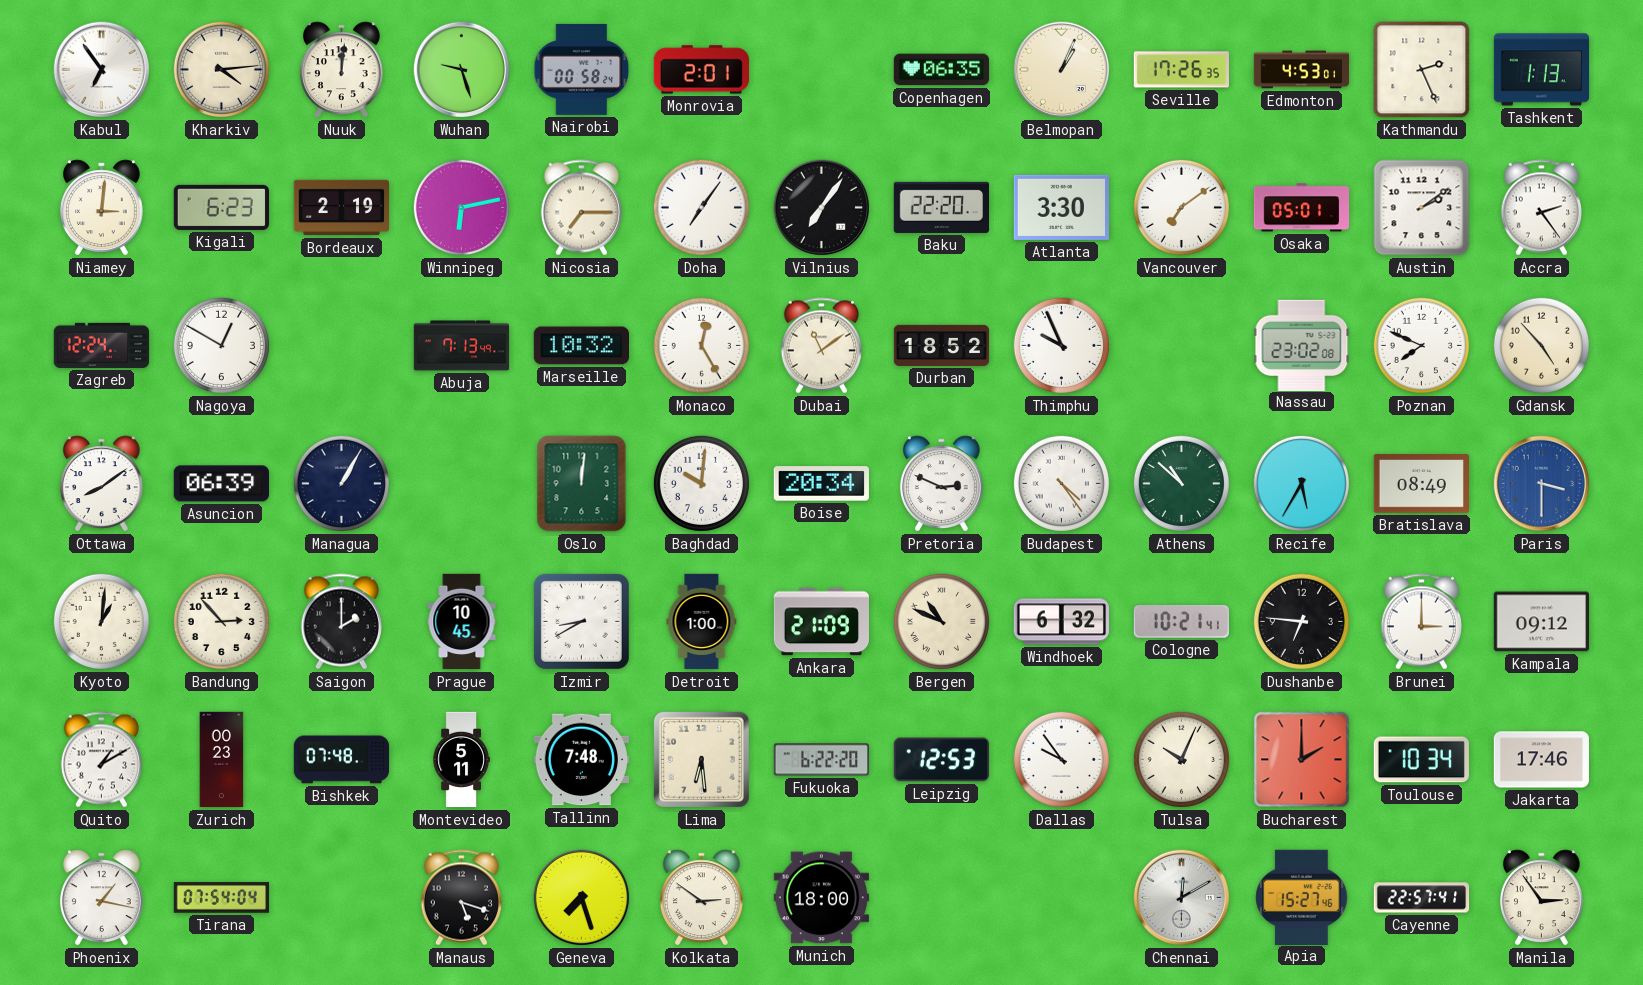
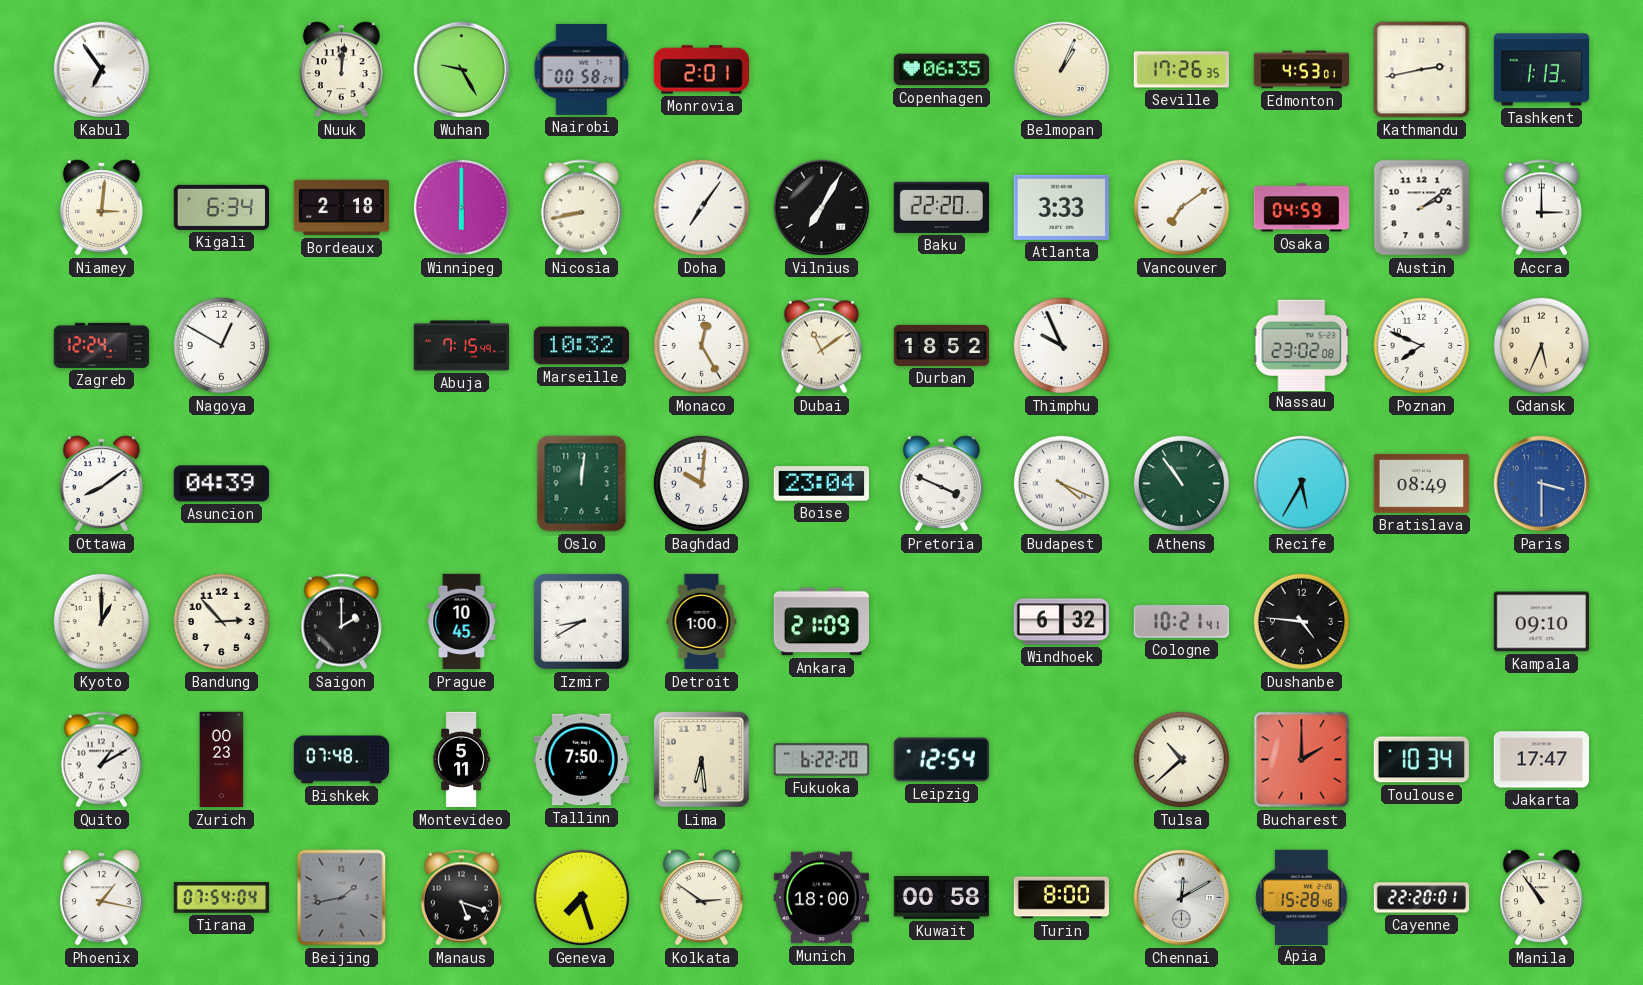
Kharkiv: 4:14 -> none (221, 69)
Wuhan: 9:27 -> 9:25 (462, 70)
Kathmandu: 2:26 -> 2:43 (1422, 70)
Kigali: 6:23 -> 6:34 (221, 207)
Bordeaux: 2:19 -> 2:18 (342, 208)
Winnipeg: 6:13 -> 6:00 (461, 207)
Nicosia: 7:15 -> 8:43 (581, 208)
Vilnius: 7:06 -> 7:05 (822, 208)
Atlanta: 3:30 -> 3:33 (1061, 207)
Osaka: 05:01 -> 04:59 (1302, 208)
Accra: 2:24 -> 3:00 (1541, 208)
Abuja: 7:13 -> 7:15 (462, 346)
Gdansk: 4:53 -> 5:34 (1541, 345)
Asuncion: 06:39 -> 04:39 (221, 484)
Managua: 1:05 -> none (341, 483)
Boise: 20:34 -> 23:04 (821, 484)
Pretoria: 2:49 -> 3:49 (942, 484)
Budapest: 4:24 -> 4:19 (1061, 483)
Athens: 10:52 -> 10:54 (1181, 483)
Kyoto: 1:01 -> 1:00 (101, 621)
Bergen: 10:49 -> none (941, 621)
Dushanbe: 6:46 -> 4:46 (1301, 621)
Brunei: 3:00 -> none (1421, 622)
Kampala: 09:12 -> 09:10 (1541, 622)
Tallinn: 7:48 -> 7:50 (581, 760)
Leipzig: 12:53 -> 12:54 (941, 760)
Dallas: 9:54 -> none (1061, 759)
Tulsa: 10:04 -> 10:38 (1181, 759)
Jakarta: 17:46 -> 17:47 (1541, 760)
Beijing: none -> 1:43 (342, 898)
Kuwait: none -> 00:58 (942, 898)
Turin: none -> 8:00 (1062, 898)
Apia: 15:27 -> 15:28 (1302, 897)
Cayenne: 22:57 -> 22:20 (1422, 898)
Manila: 2:54 -> 10:54 (1542, 898)
